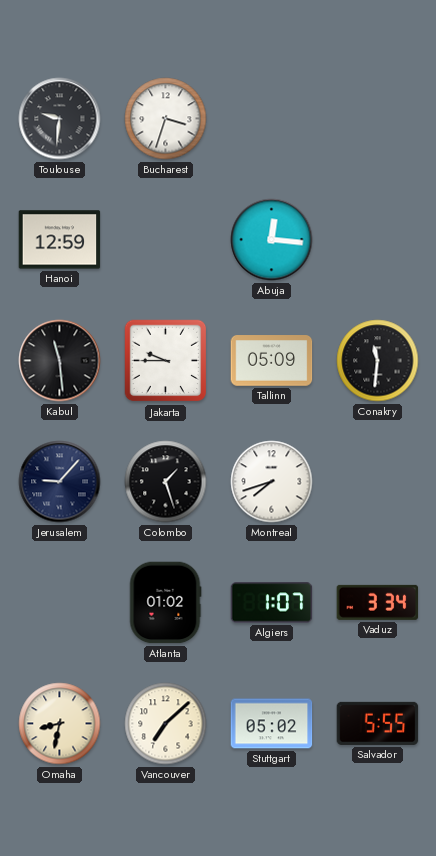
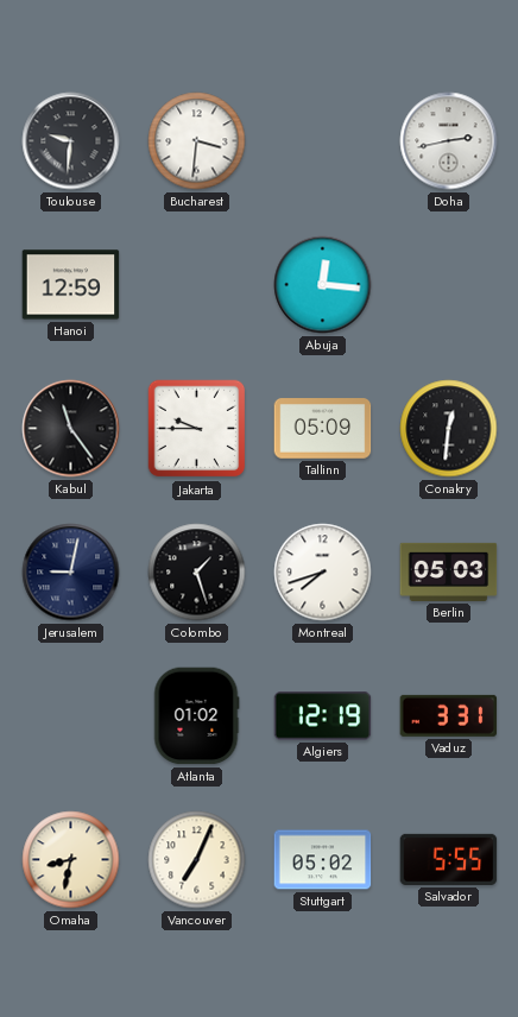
Bucharest: 3:33 -> 3:31 (197, 141)
Doha: none -> 2:43 (449, 141)
Kabul: 11:29 -> 11:24 (71, 429)
Conakry: 11:31 -> 12:31 (449, 429)
Jerusalem: 9:07 -> 9:02 (71, 573)
Berlin: none -> 05:03 (449, 571)
Algiers: 1:07 -> 12:19 (323, 716)
Vaduz: 3:34 -> 3:31 (449, 715)
Vancouver: 7:08 -> 7:04 (197, 860)
